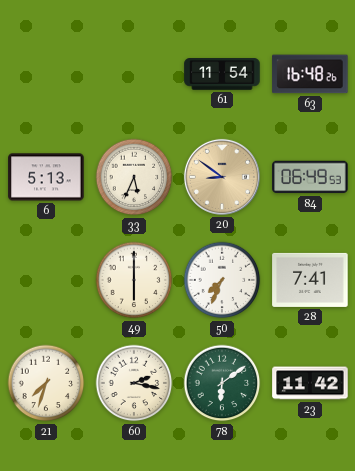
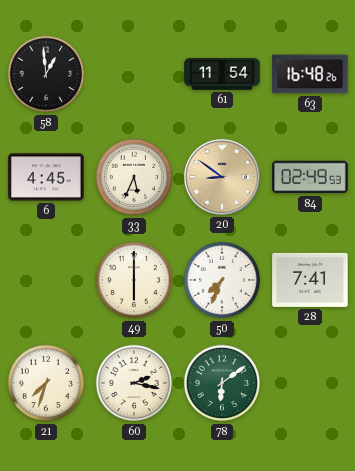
58: none -> 12:59 (46, 74)
6: 5:13 -> 4:45 (46, 177)
84: 06:49 -> 02:49 (310, 177)
23: 11:42 -> none (310, 383)
